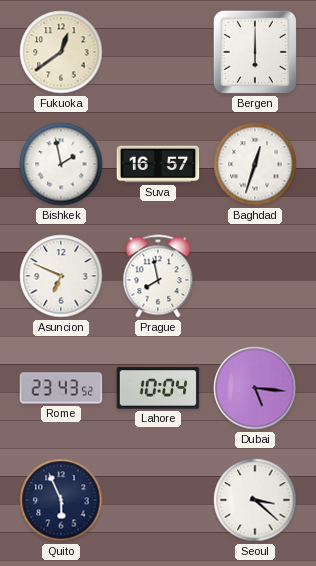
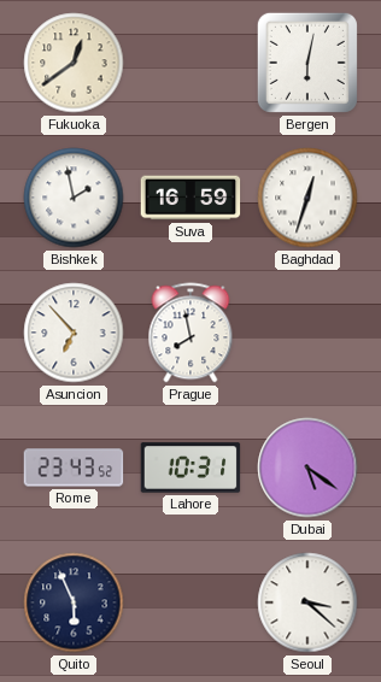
Bergen: 6:00 -> 6:02 (307, 63)
Suva: 16:57 -> 16:59 (190, 198)
Asuncion: 6:49 -> 6:53 (74, 333)
Lahore: 10:04 -> 10:31 (190, 468)
Dubai: 5:16 -> 5:21 (307, 468)
